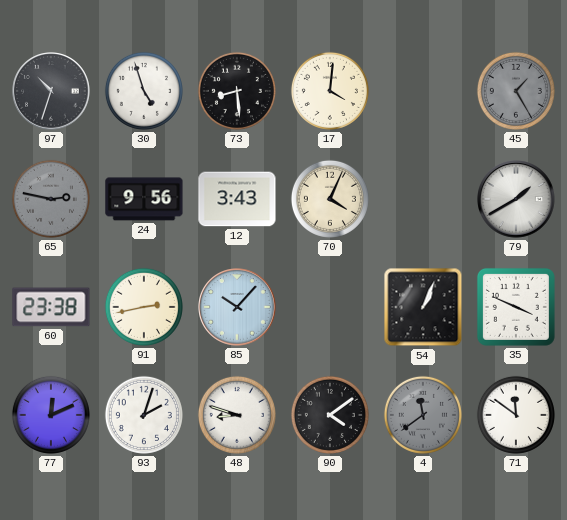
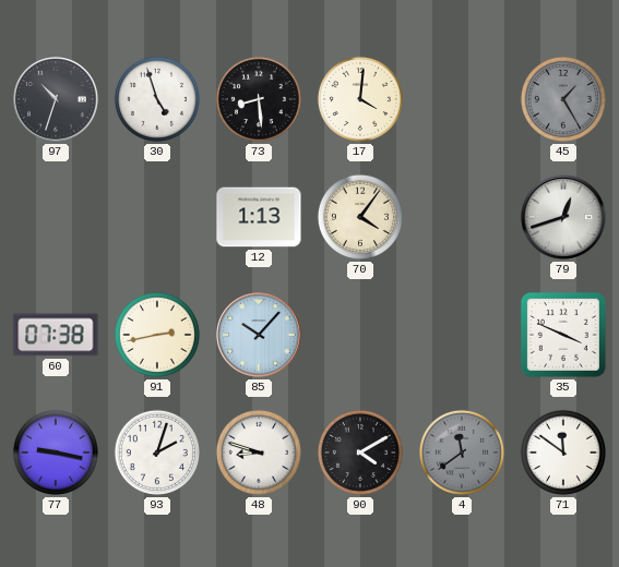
65: 2:47 -> none (51, 199)
24: 9:56 -> none (144, 199)
12: 3:43 -> 1:13 (259, 217)
70: 4:04 -> 4:06 (360, 217)
79: 1:40 -> 12:42 (563, 217)
60: 23:38 -> 07:38 (56, 335)
54: 1:04 -> none (423, 307)
77: 12:11 -> 9:17 (56, 453)
90: 4:09 -> 4:10 (360, 453)
